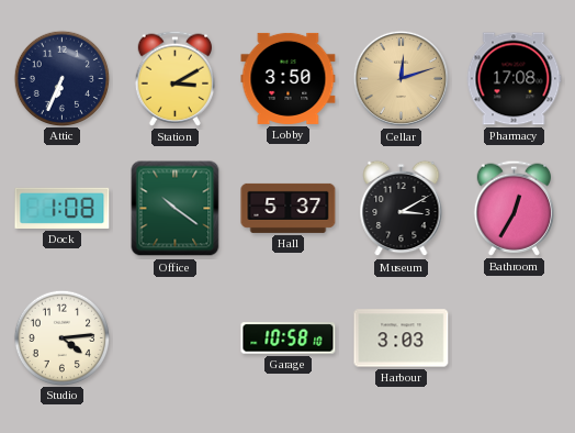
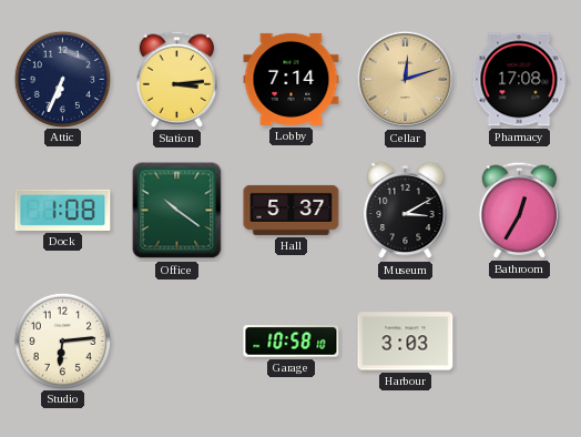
Station: 3:10 -> 3:14 (177, 79)
Lobby: 3:50 -> 7:14 (292, 79)
Studio: 4:14 -> 6:14 (62, 341)
